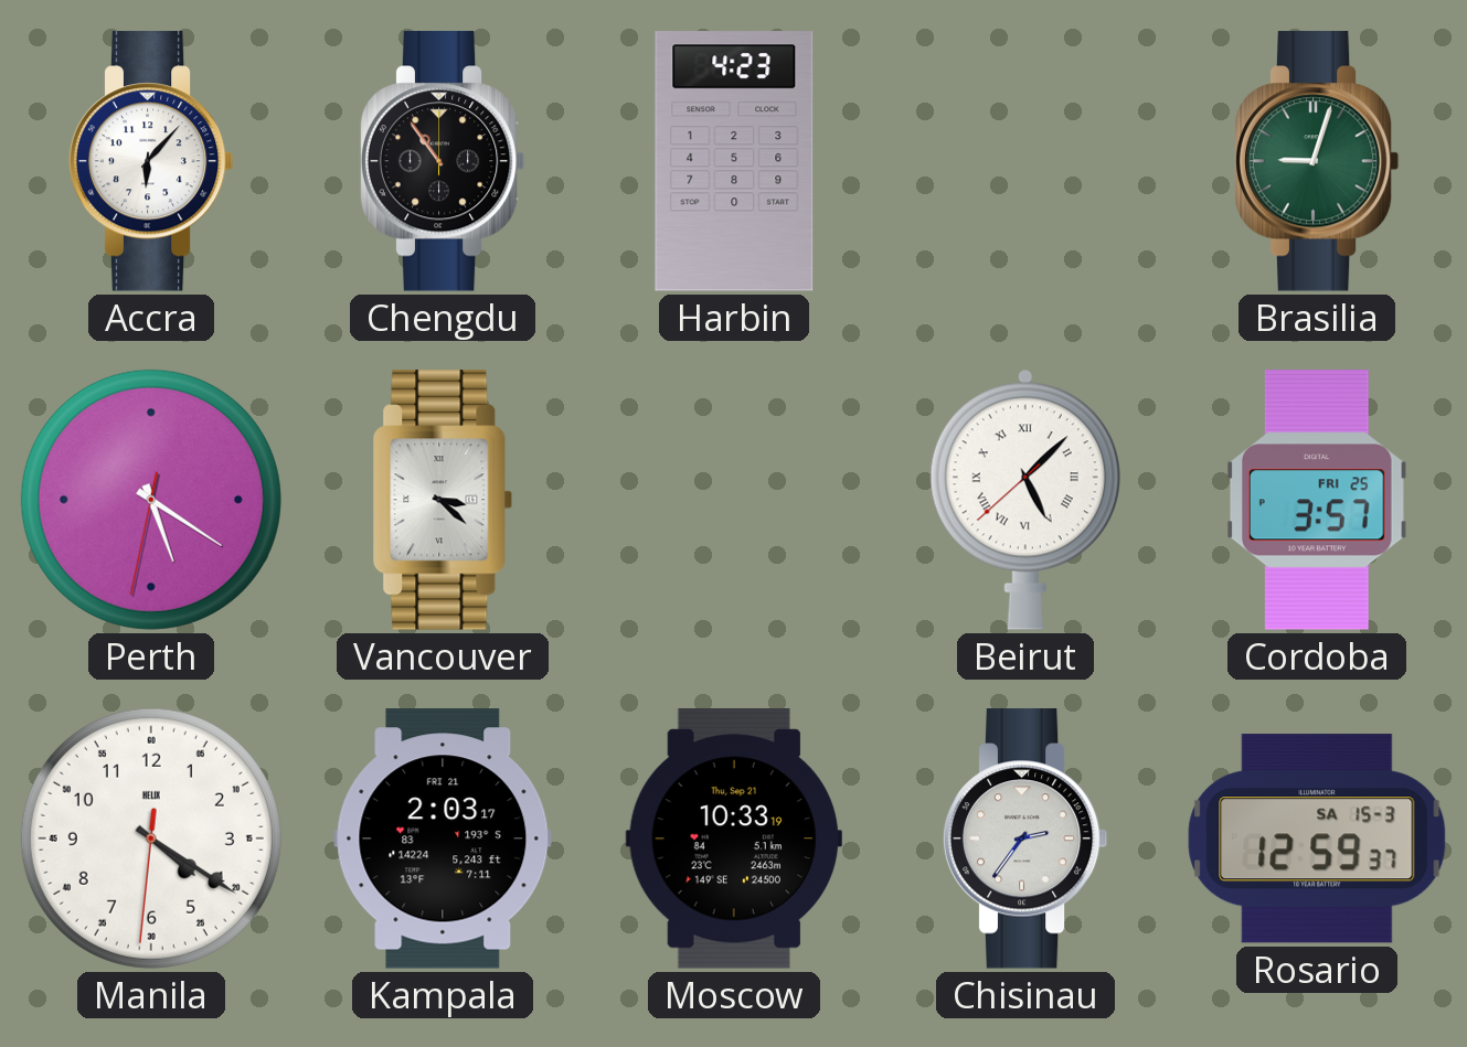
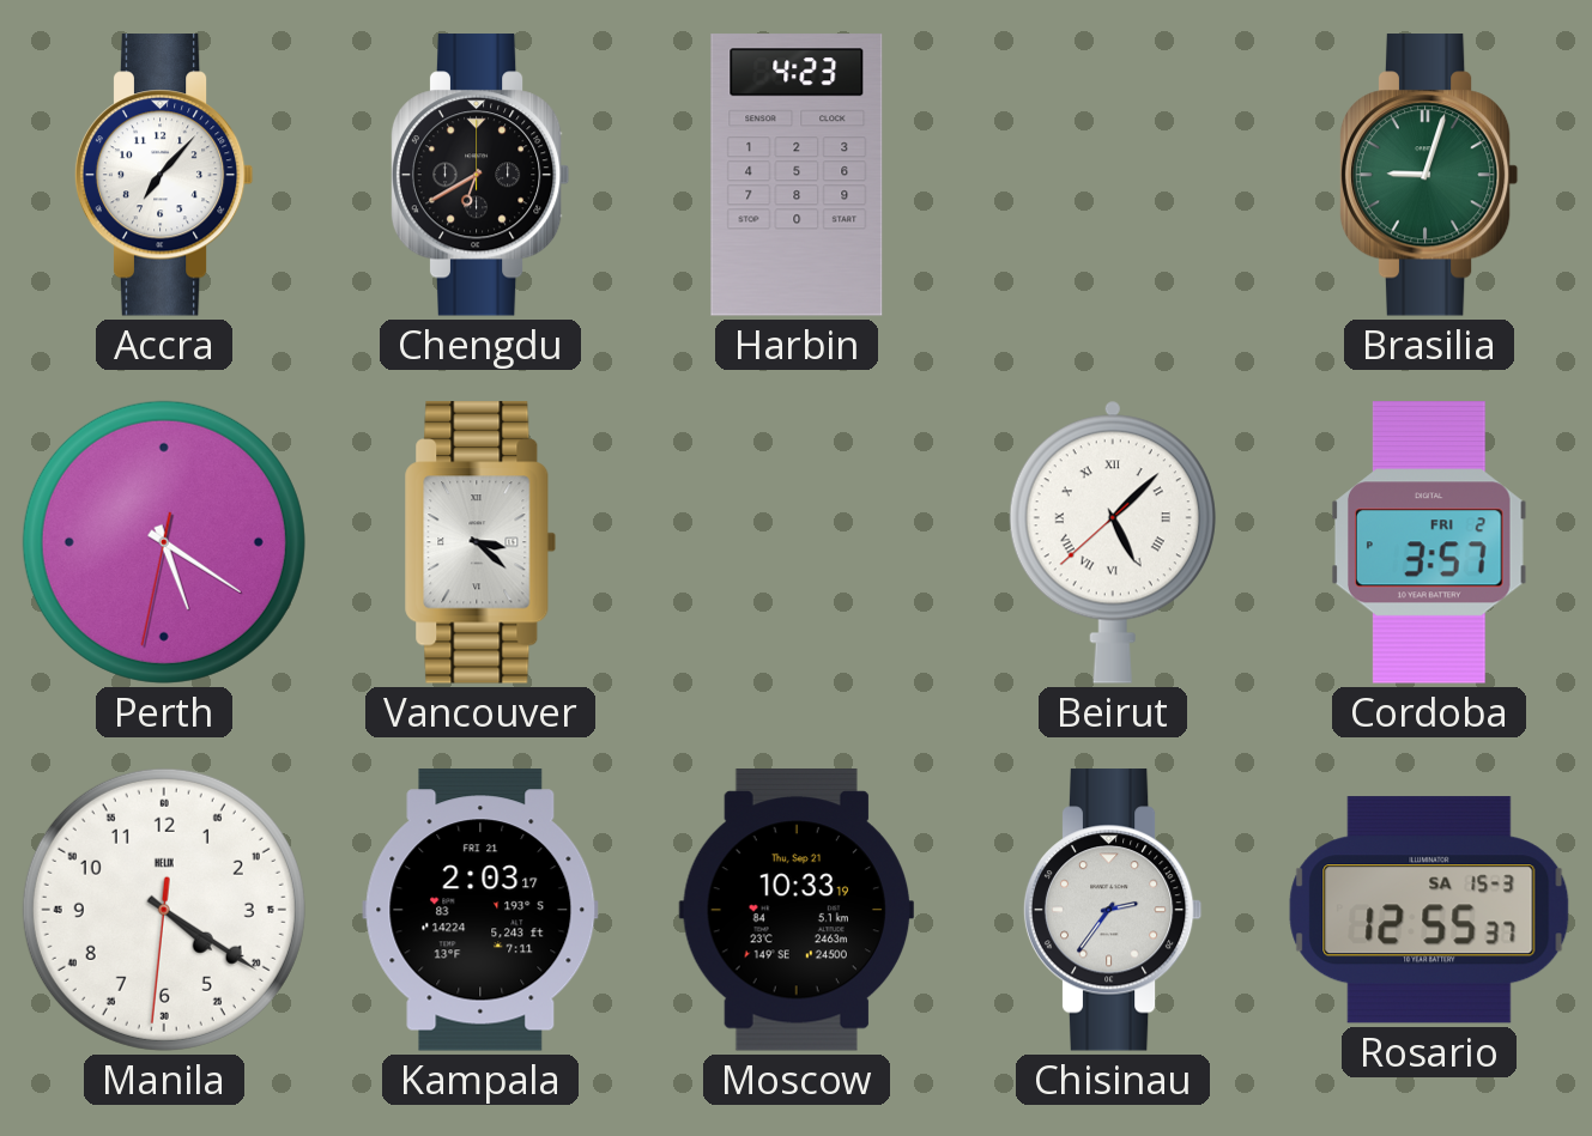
Accra: 6:07 -> 7:07 (164, 175)
Chengdu: 10:54 -> 6:40 (480, 175)
Cordoba date: FRI 25 -> FRI 2 (1430, 542)
Rosario: 12:59 -> 12:55 (1429, 910)
